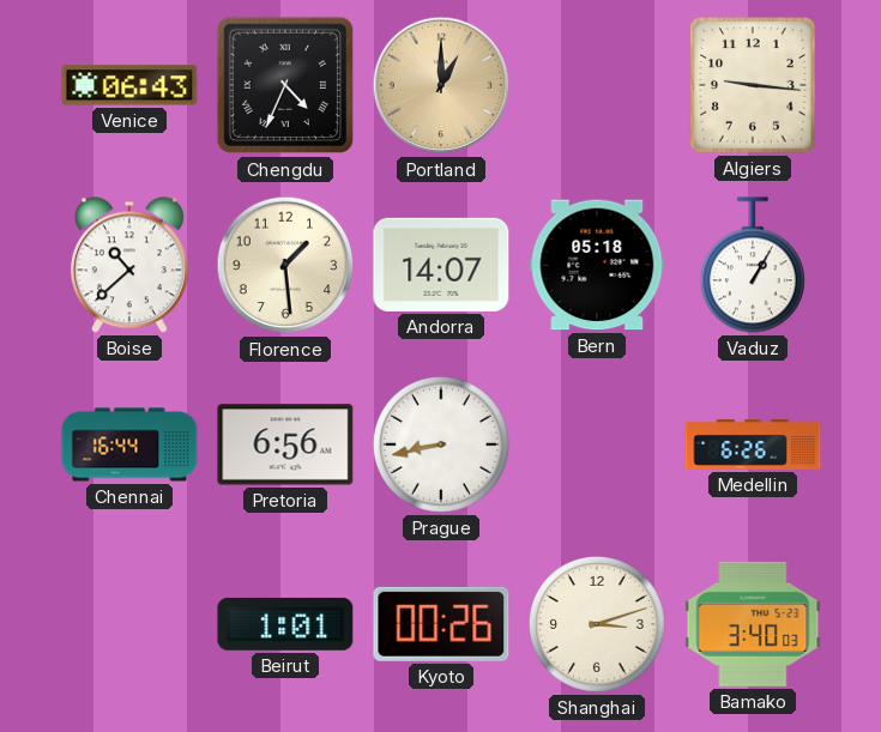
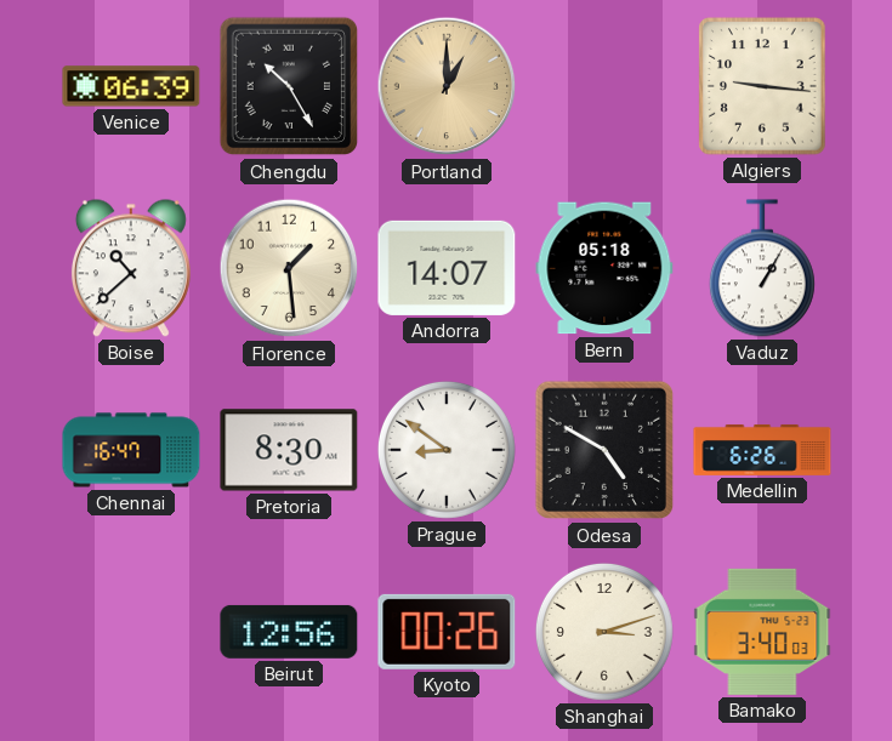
Venice: 06:43 -> 06:39 (131, 86)
Chengdu: 4:34 -> 10:25 (289, 86)
Chennai: 16:44 -> 16:47 (131, 450)
Pretoria: 6:56 -> 8:30 (289, 450)
Prague: 8:43 -> 8:51 (447, 450)
Odesa: none -> 4:50 (604, 450)
Beirut: 1:01 -> 12:56 (289, 632)
